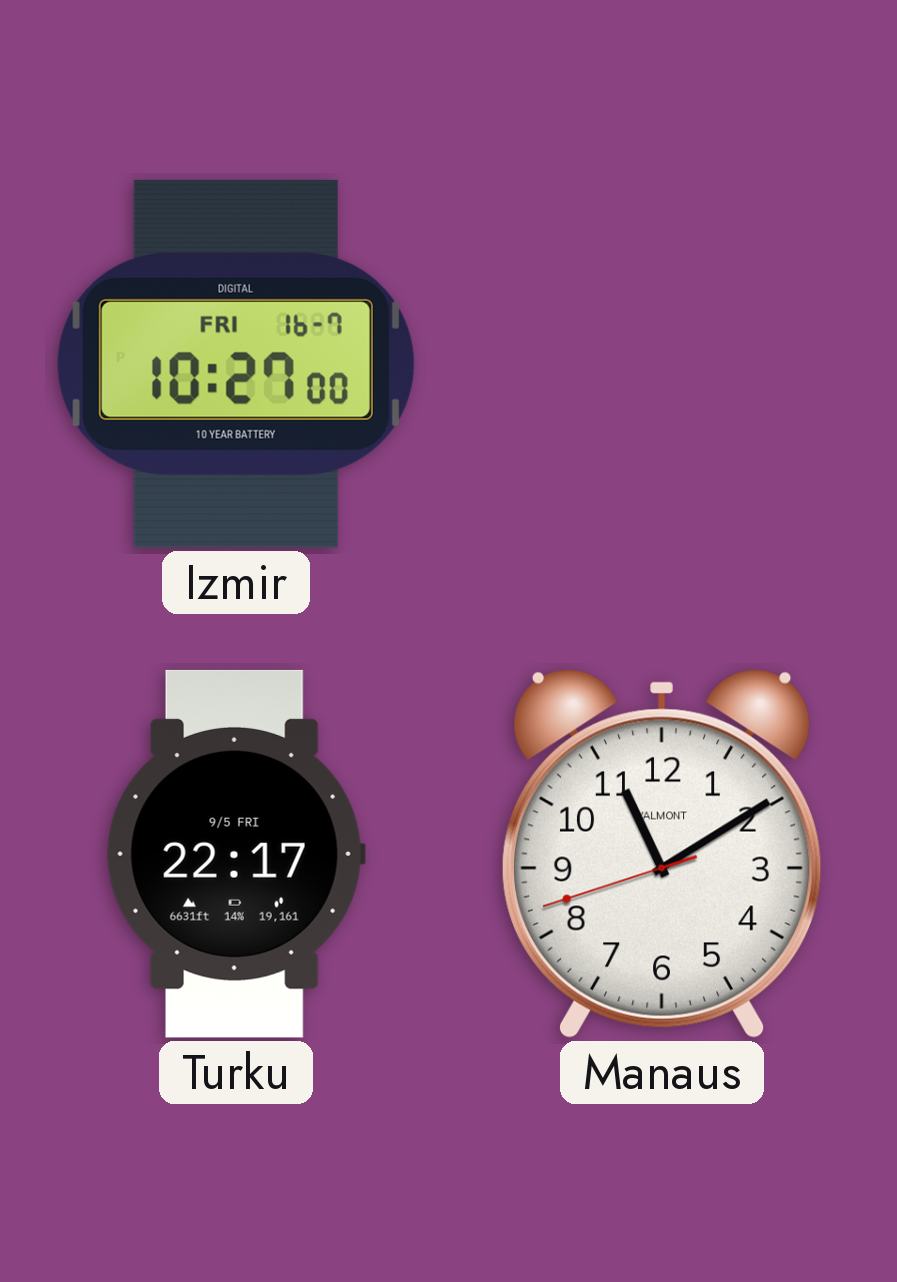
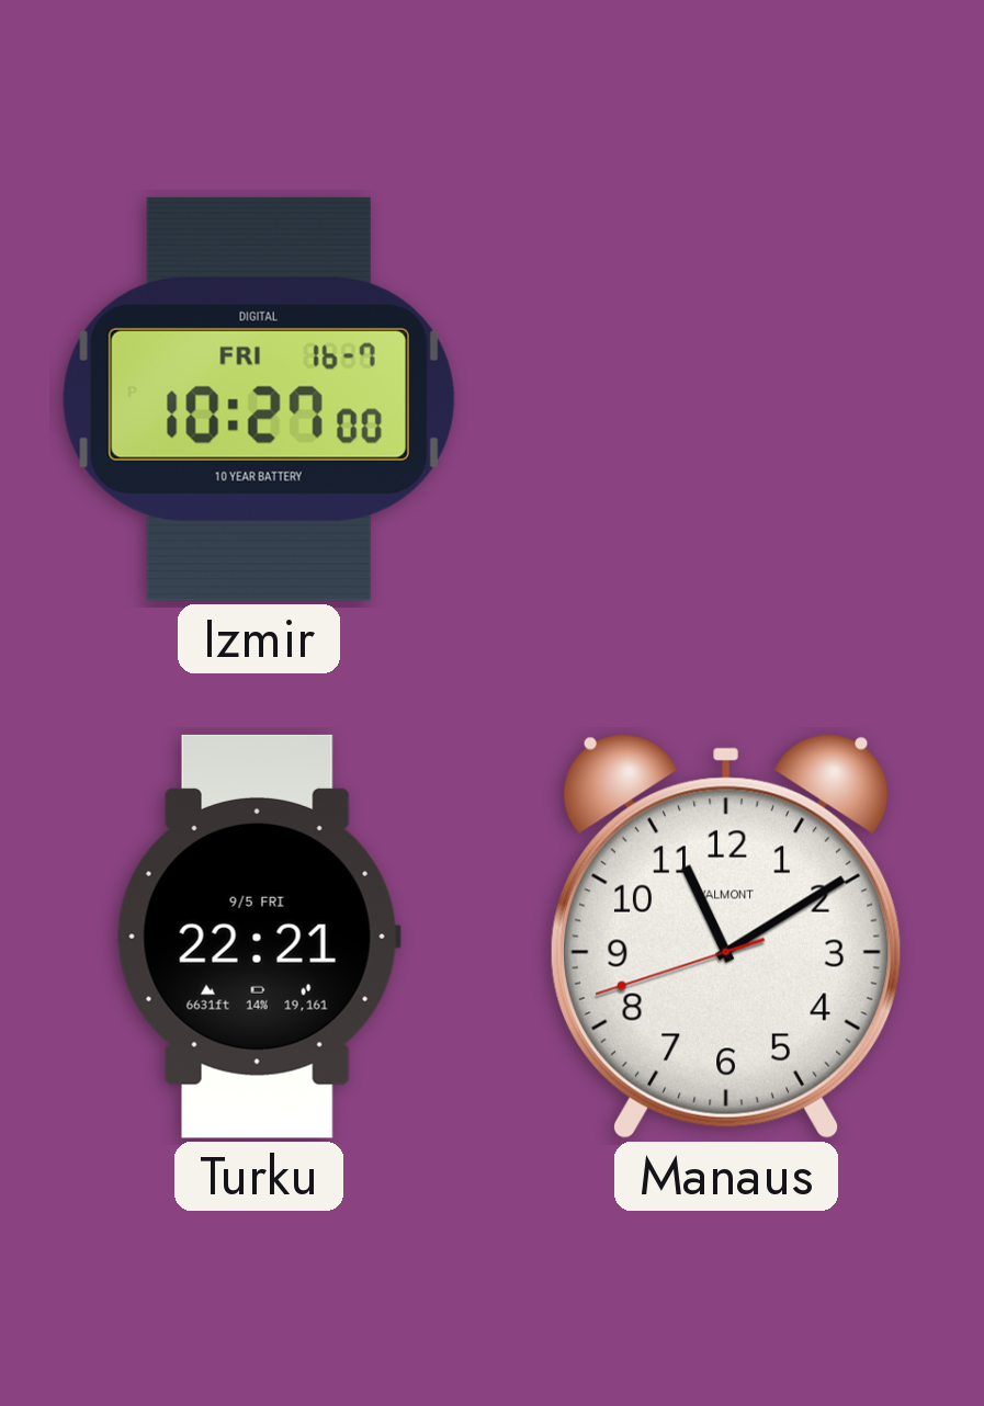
Turku: 22:17 -> 22:21 (259, 937)
